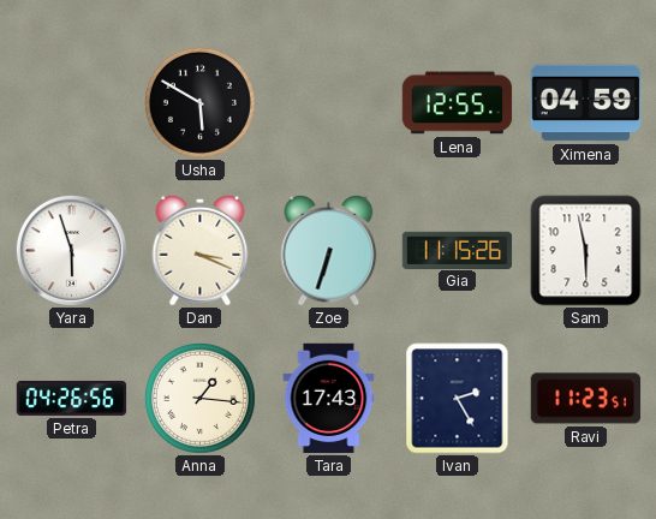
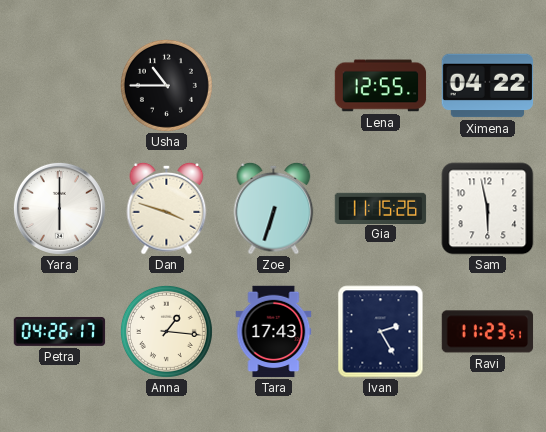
Usha: 5:50 -> 10:45 (166, 85)
Ximena: 04:59 -> 04:22 (488, 86)
Yara: 5:57 -> 6:00 (59, 208)
Dan: 3:19 -> 3:48 (167, 208)
Petra: 04:26:56 -> 04:26:17 (60, 331)
